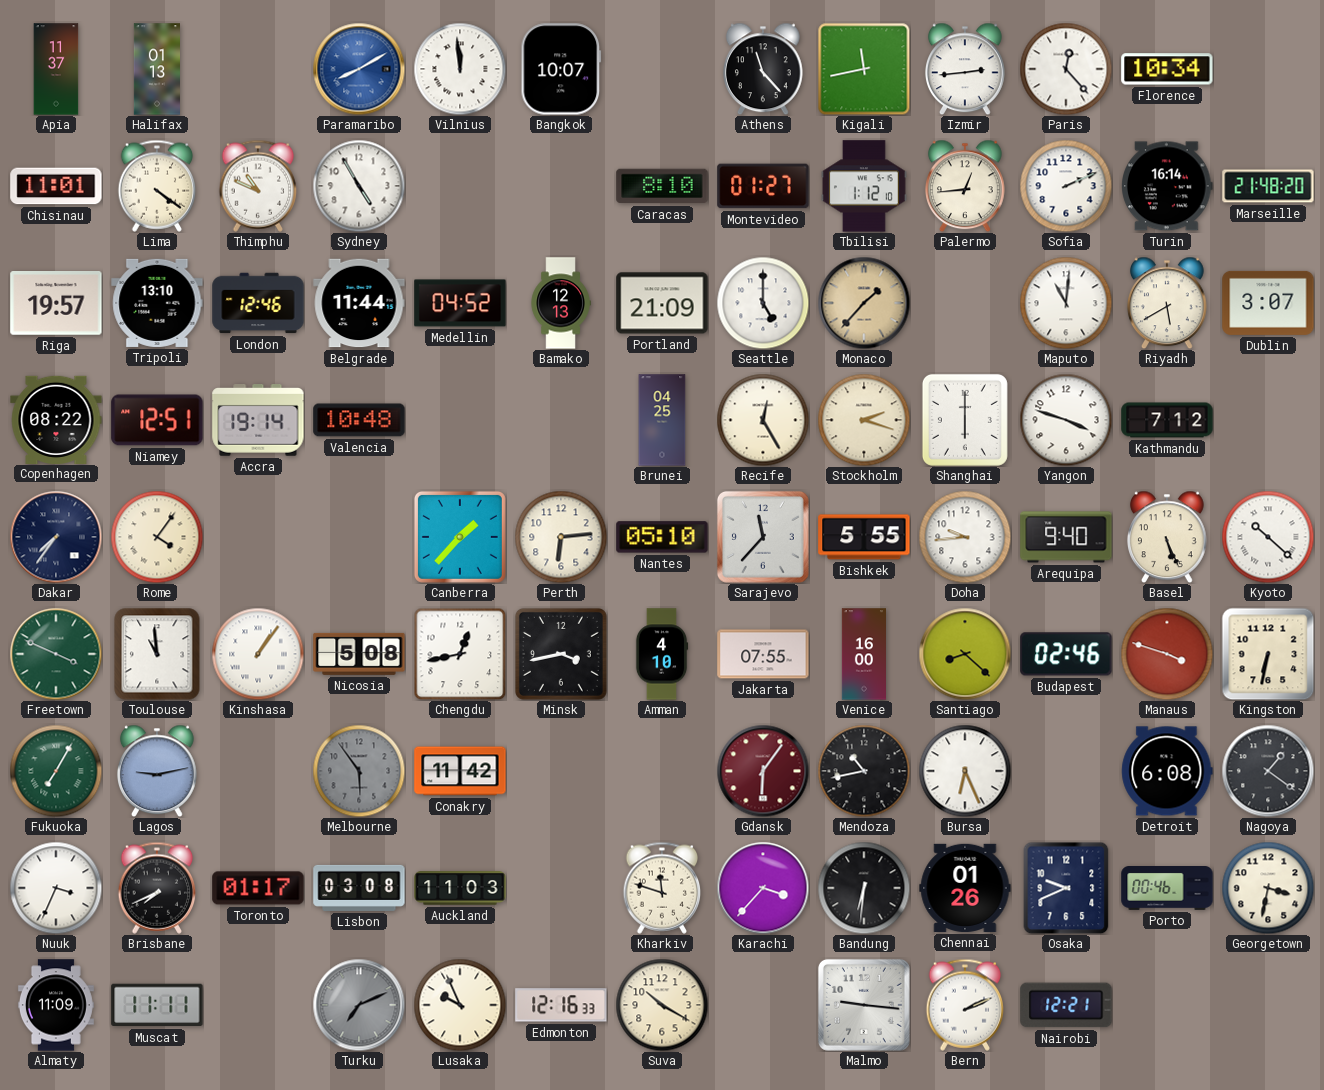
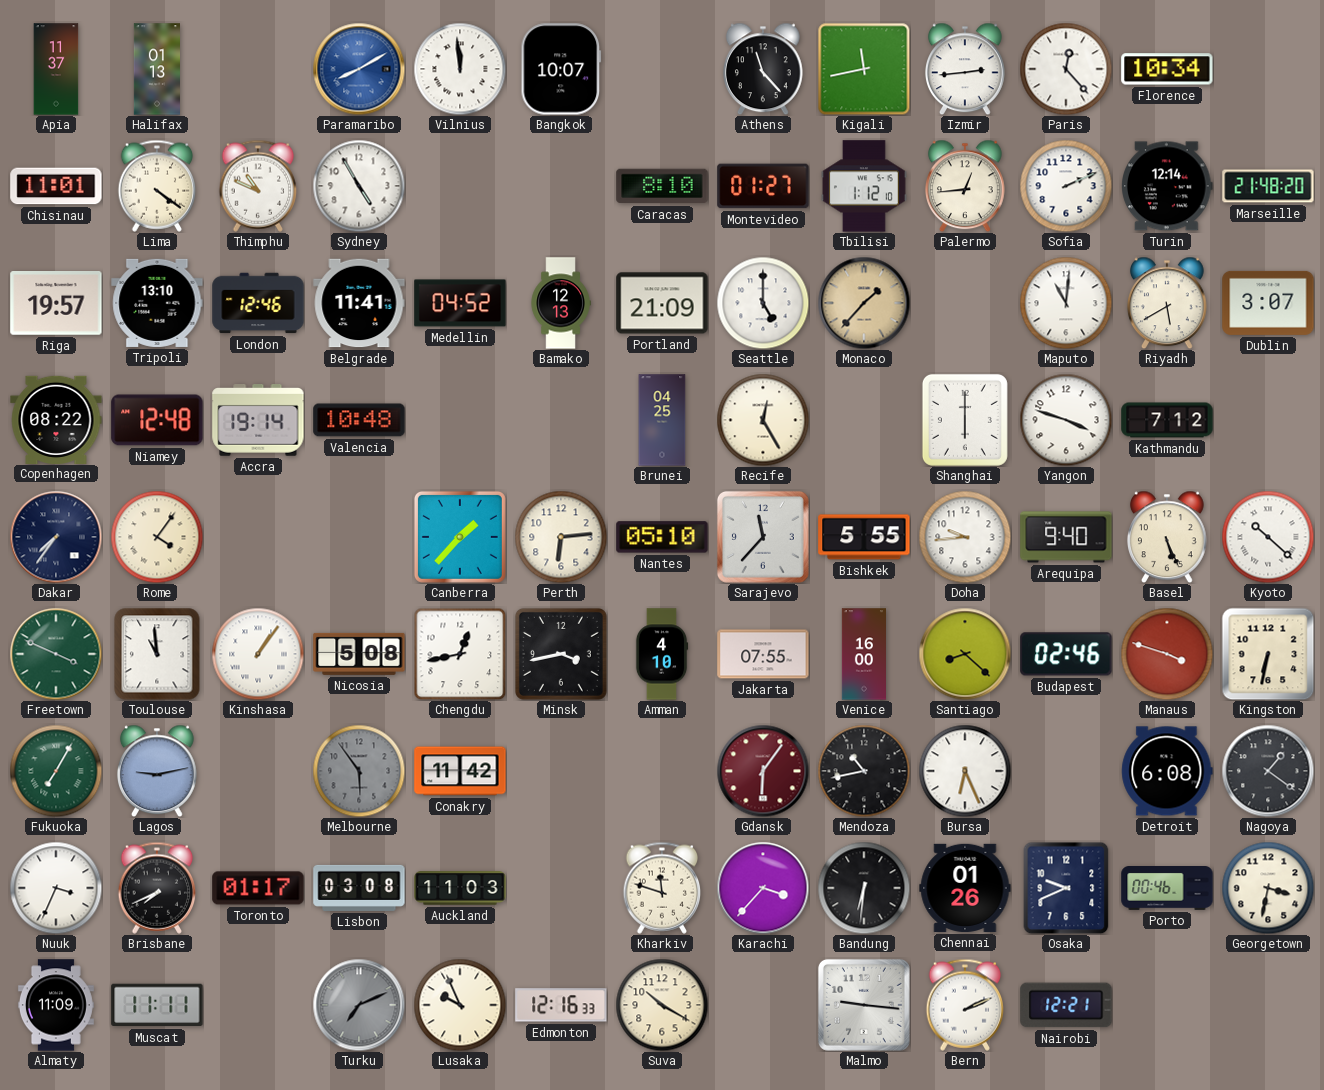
Turin: 16:14 -> 12:14 (1168, 186)
Belgrade: 11:44 -> 11:41 (359, 303)
Niamey: 12:51 -> 12:48 (157, 420)
Stockholm: 2:18 -> none (864, 420)
